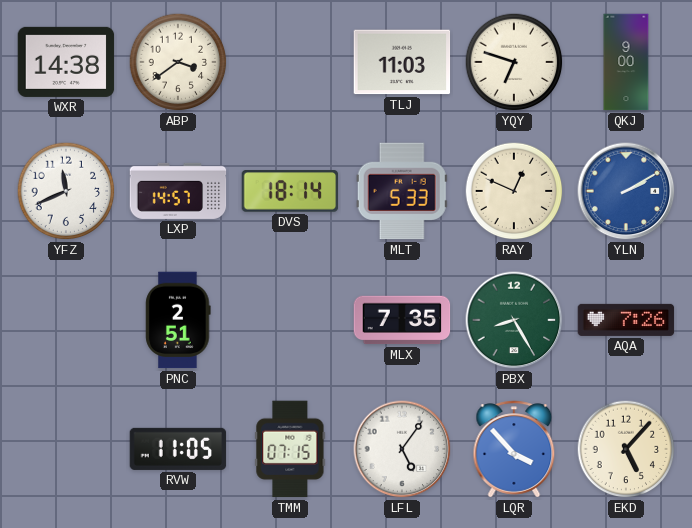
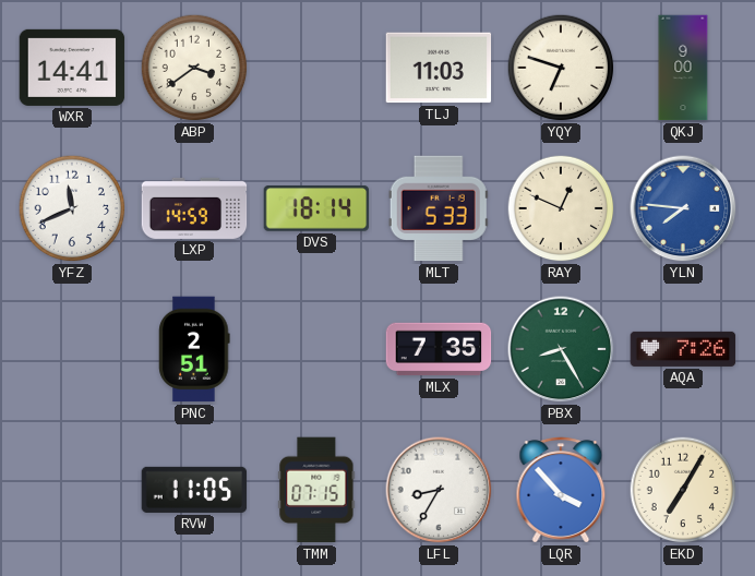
WXR: 14:38 -> 14:41 (72, 68)
LXP: 14:57 -> 14:59 (194, 208)
YLN: 2:10 -> 7:46 (683, 208)
LFL: 5:06 -> 8:35 (439, 490)
EKD: 5:07 -> 7:05 (683, 490)
